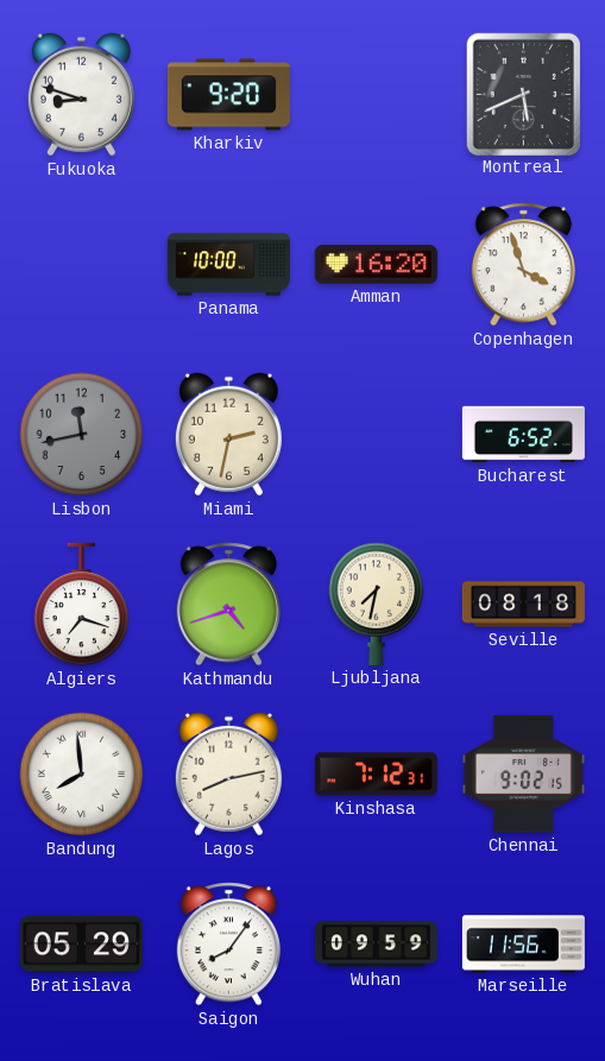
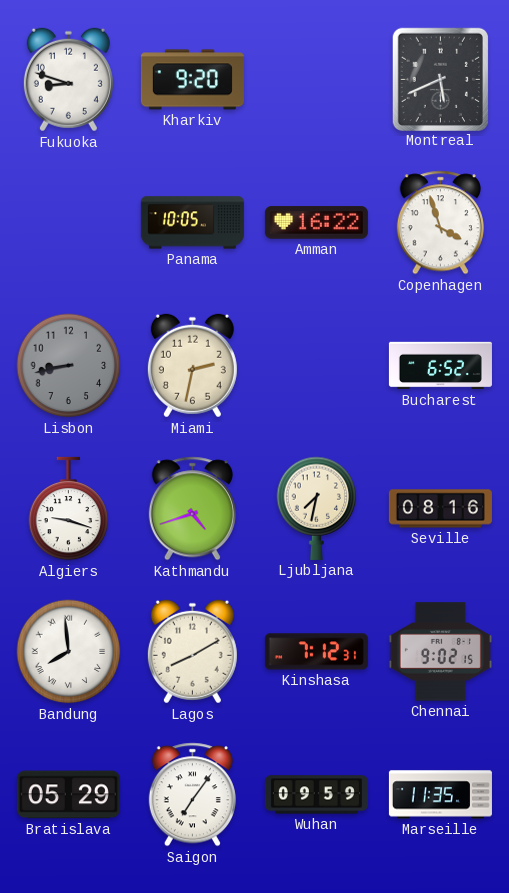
Panama: 10:00 -> 10:05 (192, 223)
Amman: 16:20 -> 16:22 (316, 223)
Lisbon: 11:43 -> 8:43 (69, 366)
Algiers: 7:18 -> 9:18 (69, 509)
Seville: 08:18 -> 08:16 (440, 509)
Lagos: 8:13 -> 8:10 (192, 652)
Saigon: 8:06 -> 7:06 (192, 795)
Marseille: 11:56 -> 11:35 (440, 795)
